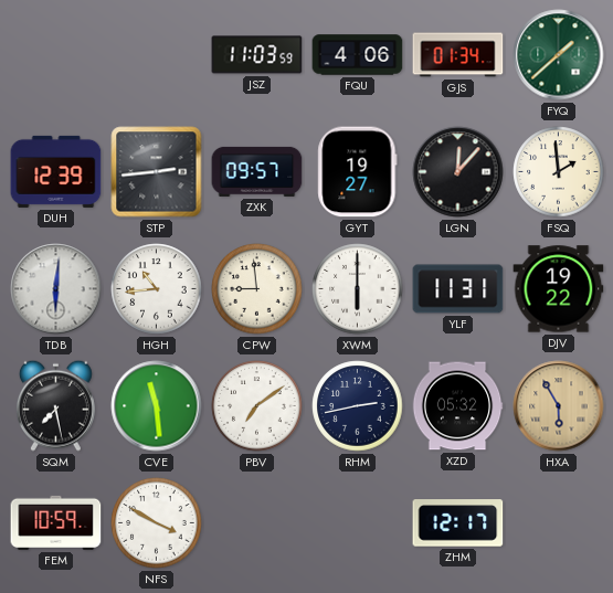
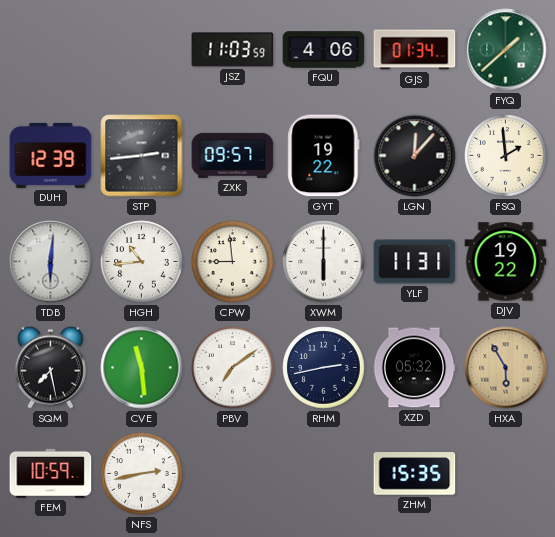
GYT: 19:27 -> 19:22 (324, 156)
NFS: 3:50 -> 2:43 (142, 474)
ZHM: 12:17 -> 15:35 (415, 474)
